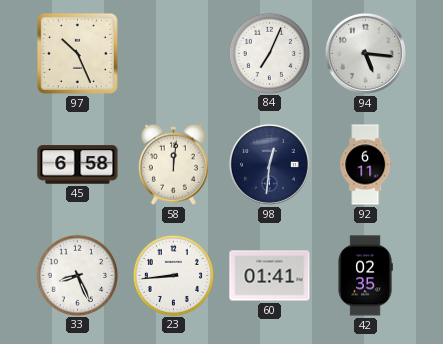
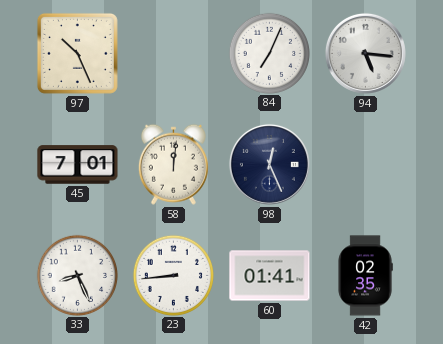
45: 6:58 -> 7:01 (78, 165)
98: 12:31 -> 12:26 (269, 164)
92: 6:11 -> none (366, 165)
